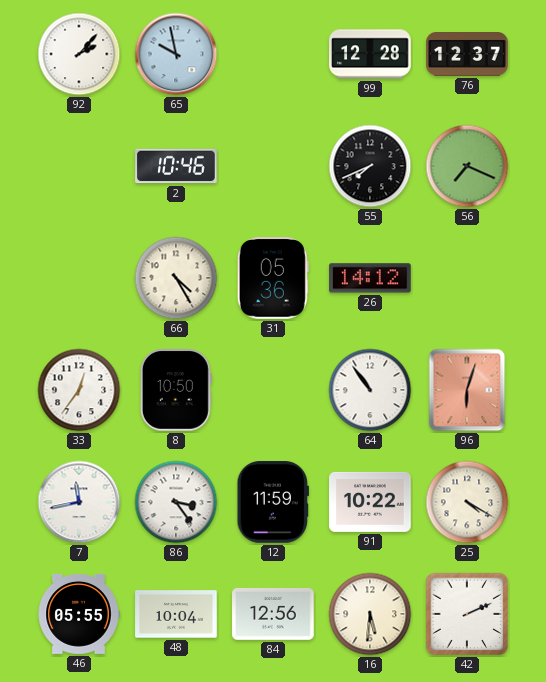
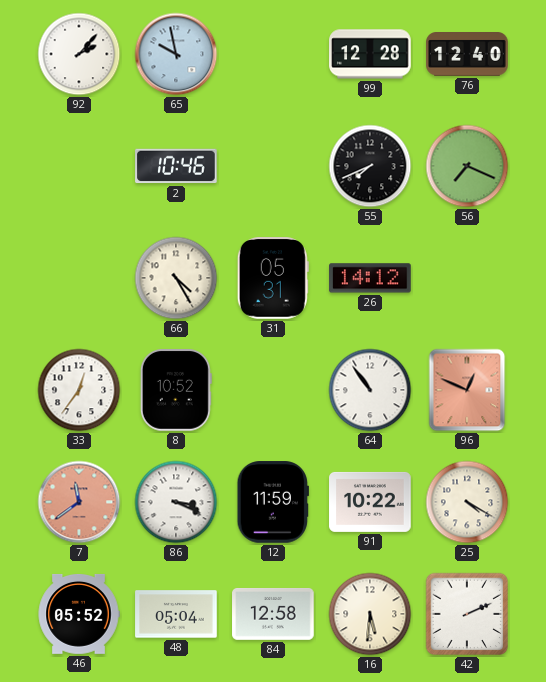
76: 12:37 -> 12:40 (467, 55)
31: 05:36 -> 05:31 (273, 278)
8: 10:50 -> 10:52 (176, 390)
96: 6:03 -> 12:49 (467, 390)
7: 11:43 -> 11:39 (79, 502)
7 dial: white -> salmon (79, 502)
86: 3:24 -> 3:19 (176, 502)
46: 05:55 -> 05:52 (79, 614)
48: 10:04 -> 05:04 (176, 614)
84: 12:56 -> 12:58 (273, 614)
